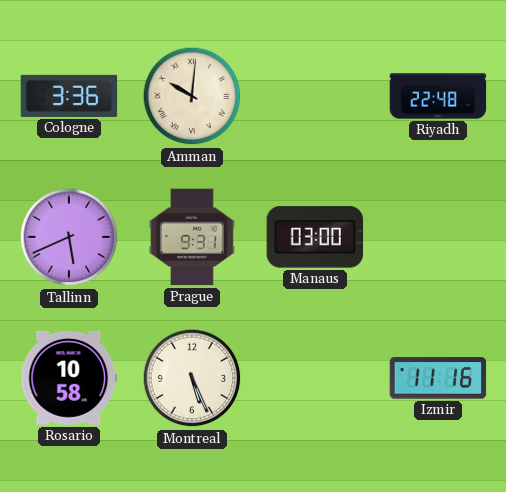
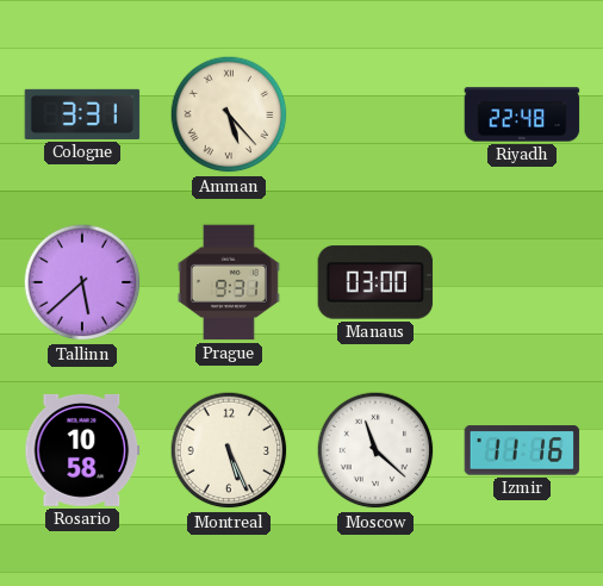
Cologne: 3:36 -> 3:31 (82, 114)
Amman: 10:01 -> 5:23 (229, 114)
Tallinn: 5:41 -> 5:38 (82, 282)
Moscow: none -> 11:22 (375, 450)
